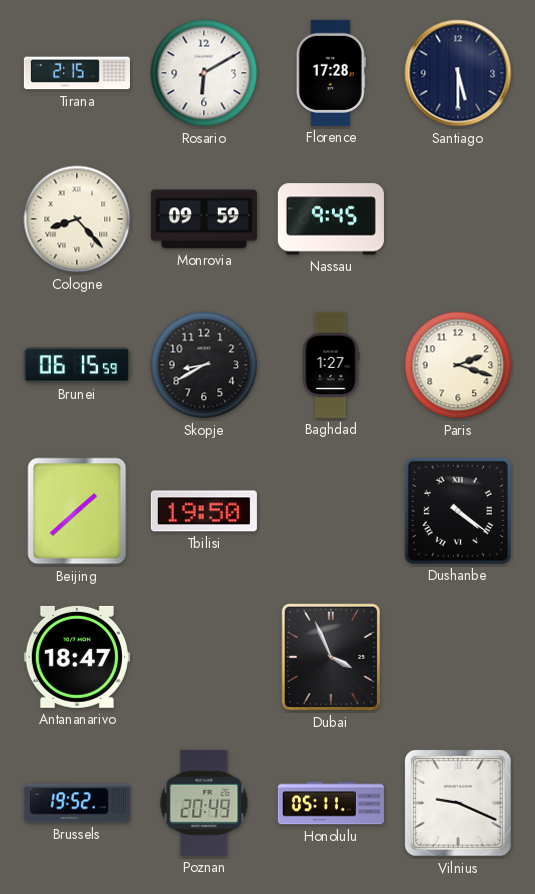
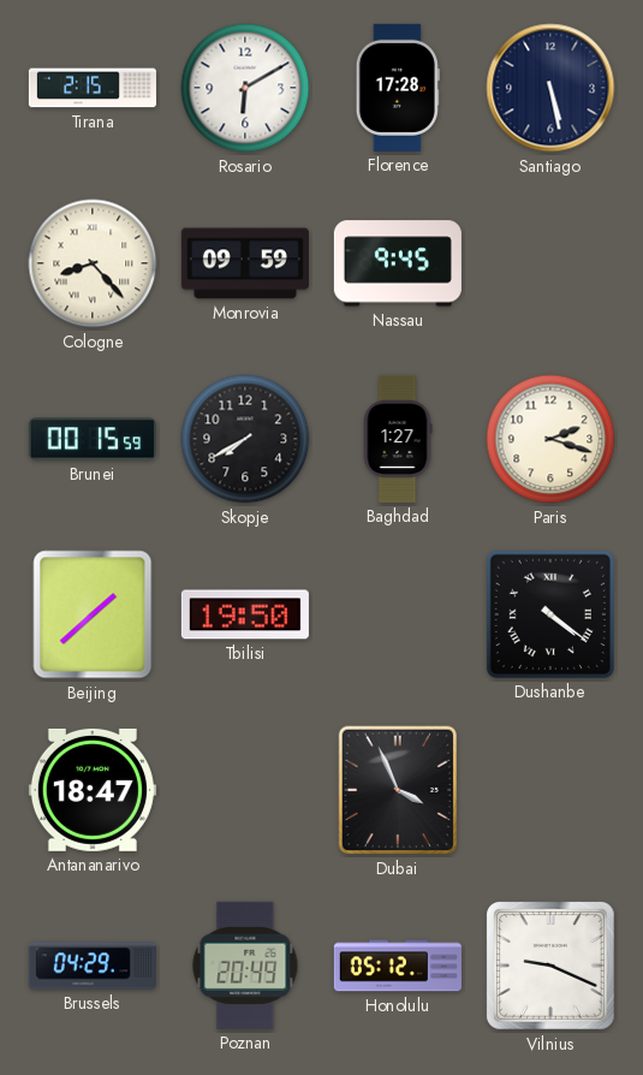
Santiago: 5:30 -> 5:28 (550, 88)
Brunei: 06:15 -> 00:15 (93, 439)
Skopje: 8:40 -> 7:40 (245, 439)
Brussels: 19:52 -> 04:29 (93, 966)
Honolulu: 05:11 -> 05:12 (398, 966)
